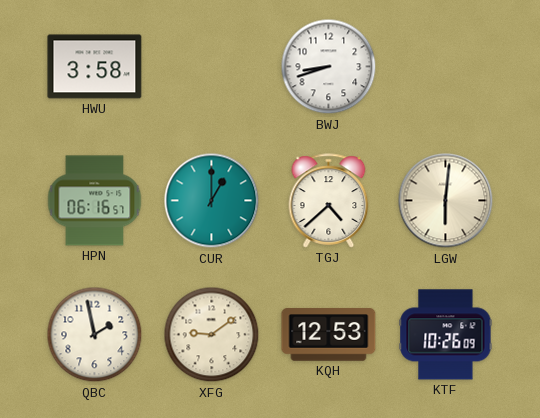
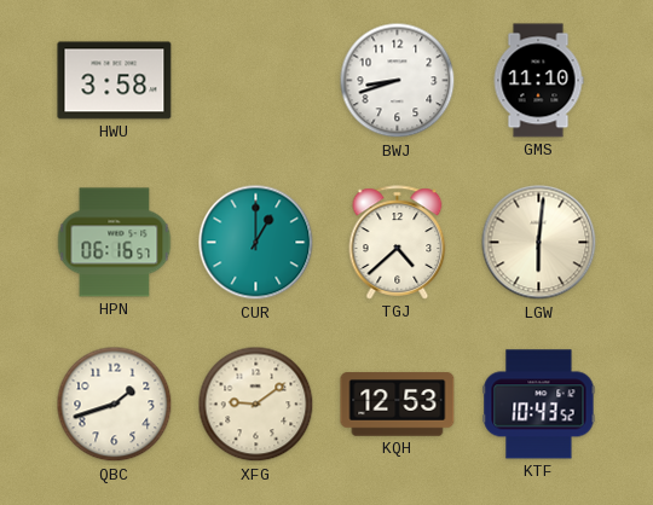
GMS: none -> 11:10 (538, 81)
QBC: 1:58 -> 1:42 (115, 405)
KTF: 10:26 -> 10:43 (539, 405)
